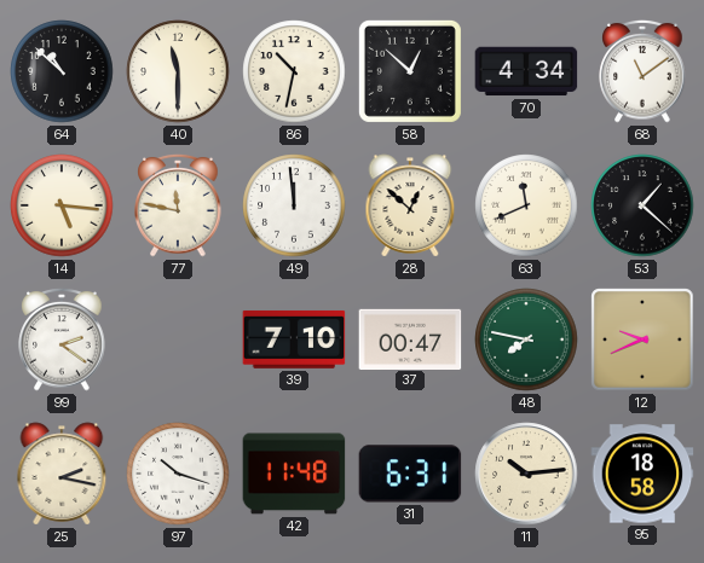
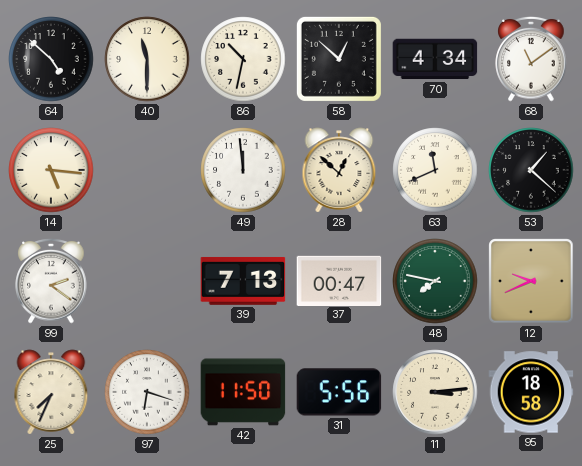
64: 10:52 -> 4:52 (51, 59)
77: 11:47 -> none (178, 205)
39: 7:10 -> 7:13 (243, 281)
25: 2:17 -> 7:34 (51, 392)
97: 10:18 -> 6:18 (147, 392)
42: 11:48 -> 11:50 (243, 392)
31: 6:31 -> 5:56 (339, 392)
11: 10:14 -> 3:14 (435, 392)
